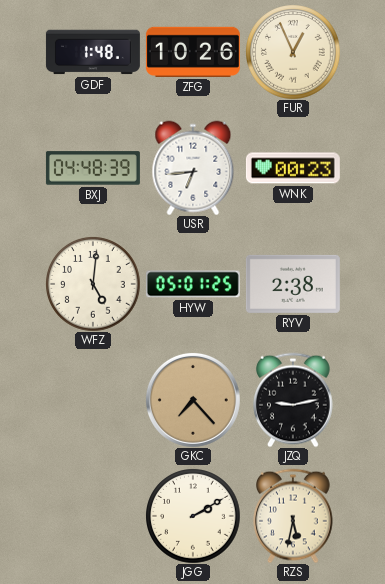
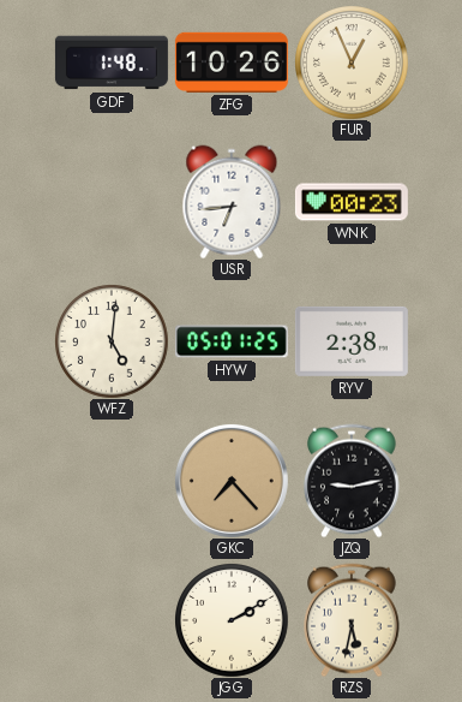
BXJ: 04:48 -> none (93, 168)
